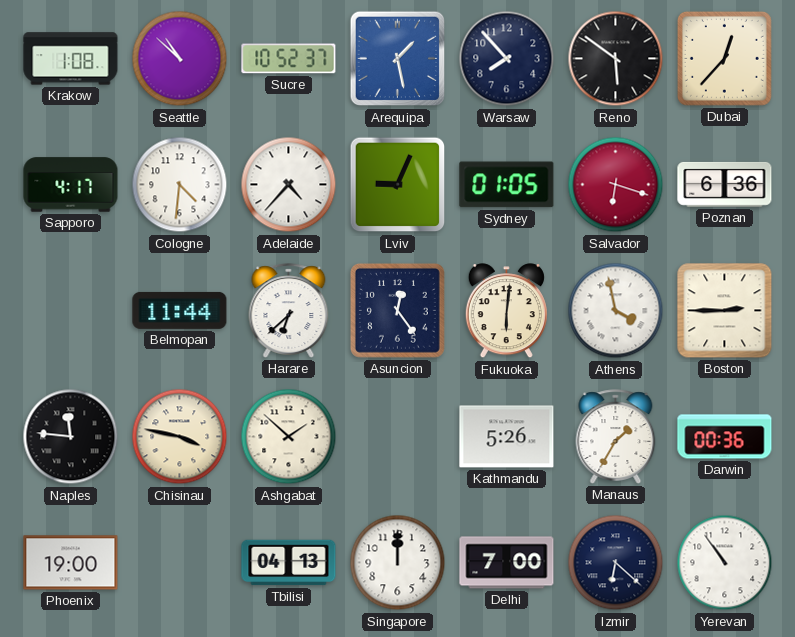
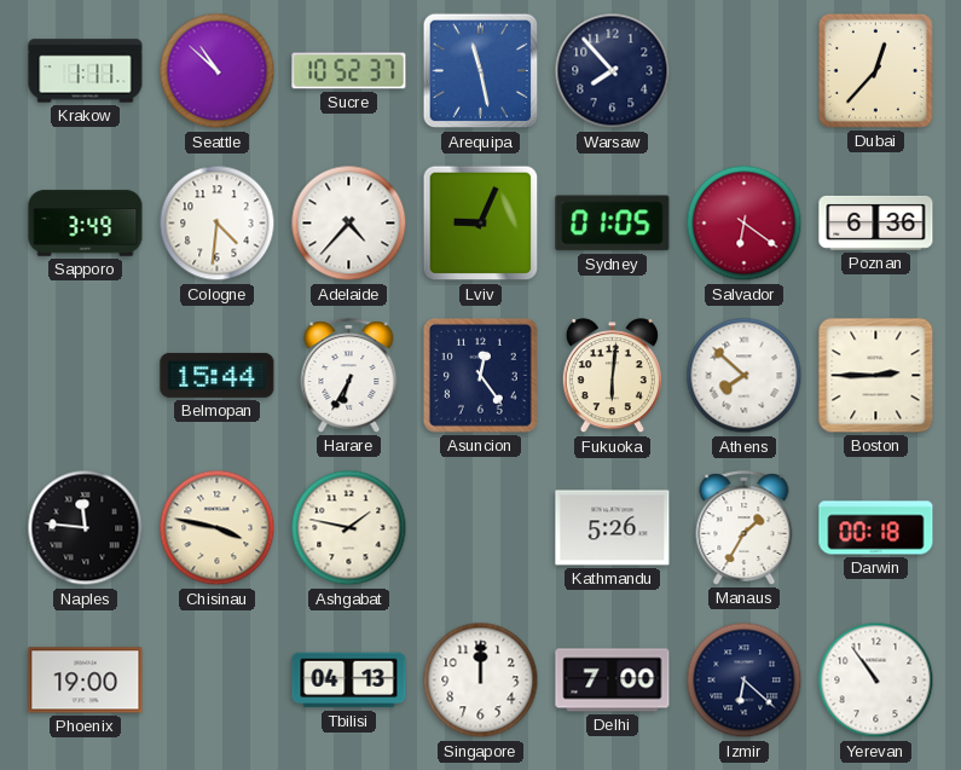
Krakow: 1:08 -> 1:11 (86, 71)
Arequipa: 1:28 -> 11:28 (481, 71)
Reno: 5:51 -> none (616, 59)
Sapporo: 4:17 -> 3:49 (86, 224)
Salvador: 6:18 -> 6:21 (745, 224)
Belmopan: 11:44 -> 15:44 (218, 375)
Harare: 6:38 -> 6:35 (349, 376)
Athens: 3:58 -> 7:52 (745, 376)
Ashgabat: 1:52 -> 1:47 (349, 528)
Darwin: 00:36 -> 00:18 (876, 528)
